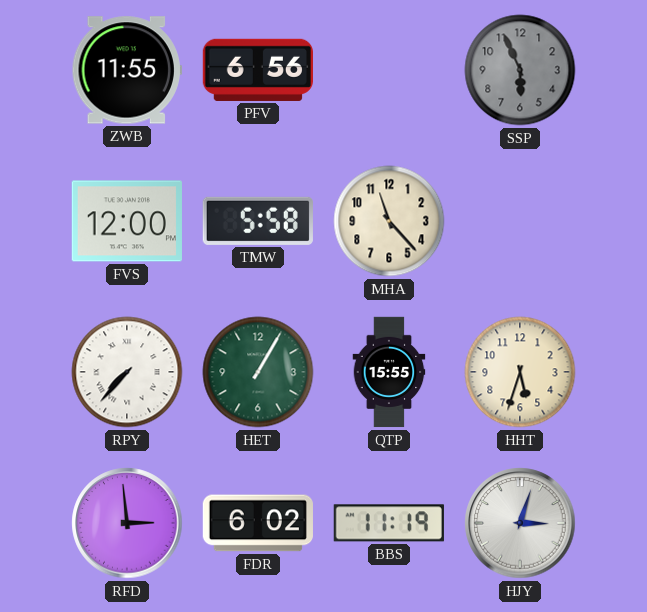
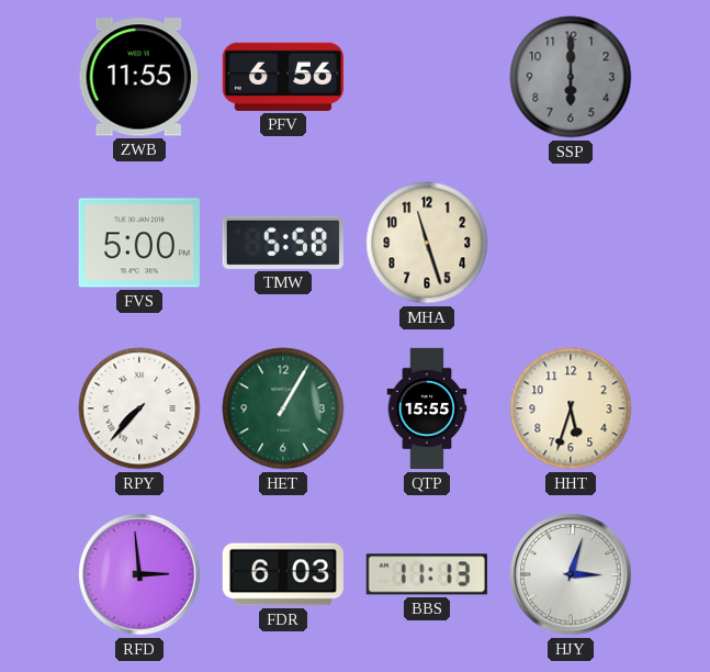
SSP: 5:56 -> 6:00 (571, 77)
FVS: 12:00 -> 5:00 (139, 243)
MHA: 11:23 -> 11:27 (427, 243)
FDR: 6:02 -> 6:03 (283, 574)
BBS: 11:19 -> 11:13 (427, 574)
